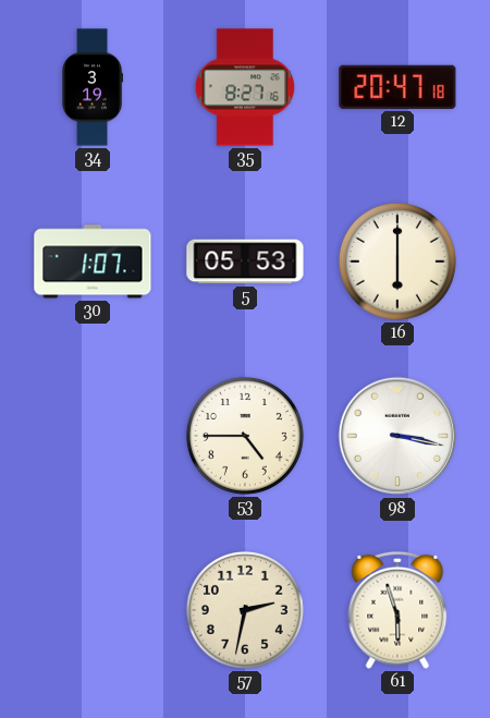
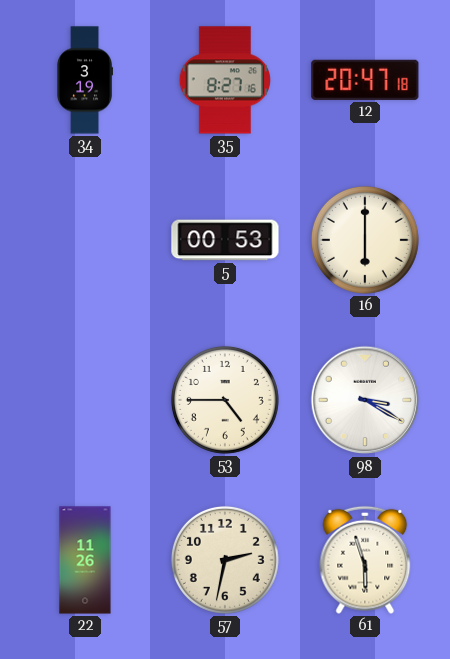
30: 1:07 -> none (93, 261)
5: 05:53 -> 00:53 (225, 240)
98: 3:17 -> 3:20 (365, 400)
22: none -> 11:26 (85, 560)
